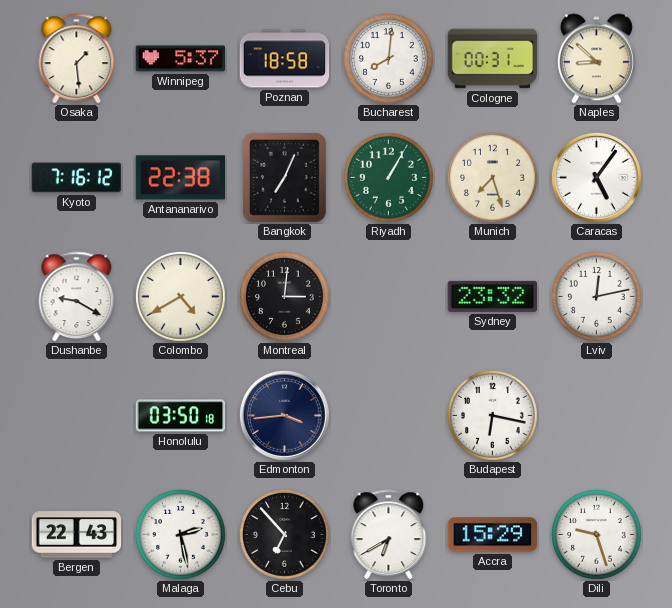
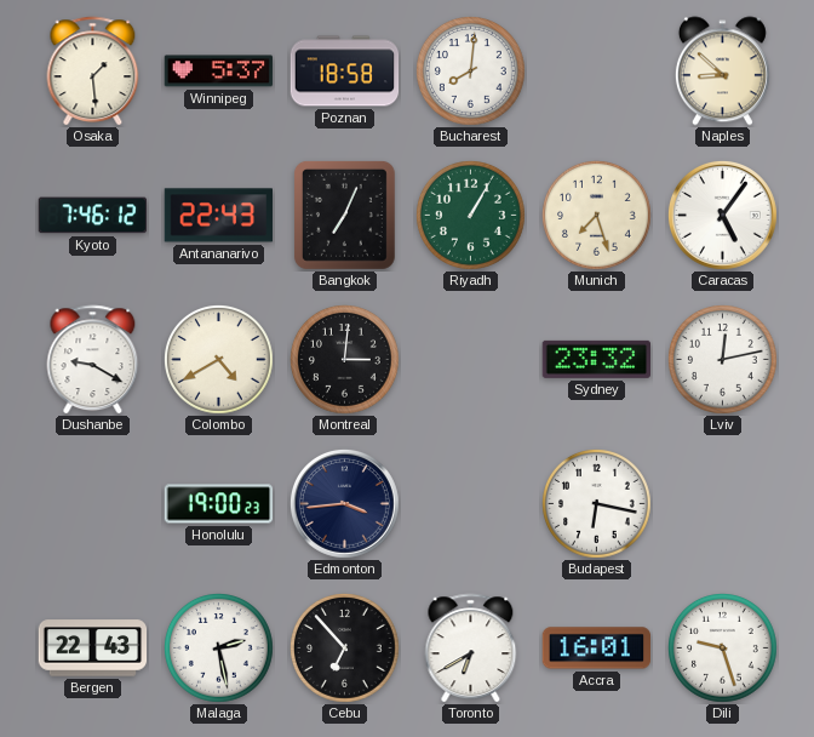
Cologne: 00:31 -> none (493, 59)
Kyoto: 7:16 -> 7:46 (93, 216)
Antananarivo: 22:38 -> 22:43 (218, 216)
Honolulu: 03:50 -> 19:00 (219, 504)
Accra: 15:29 -> 16:01 (597, 649)
